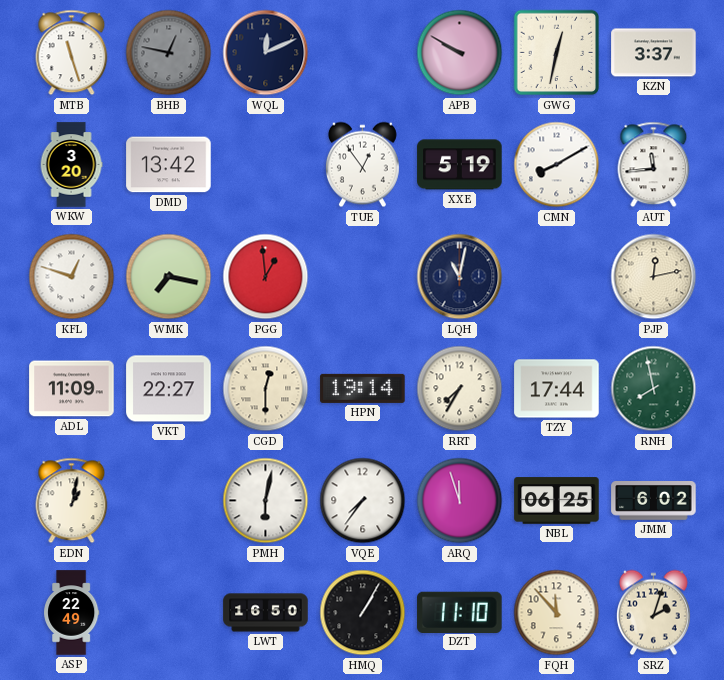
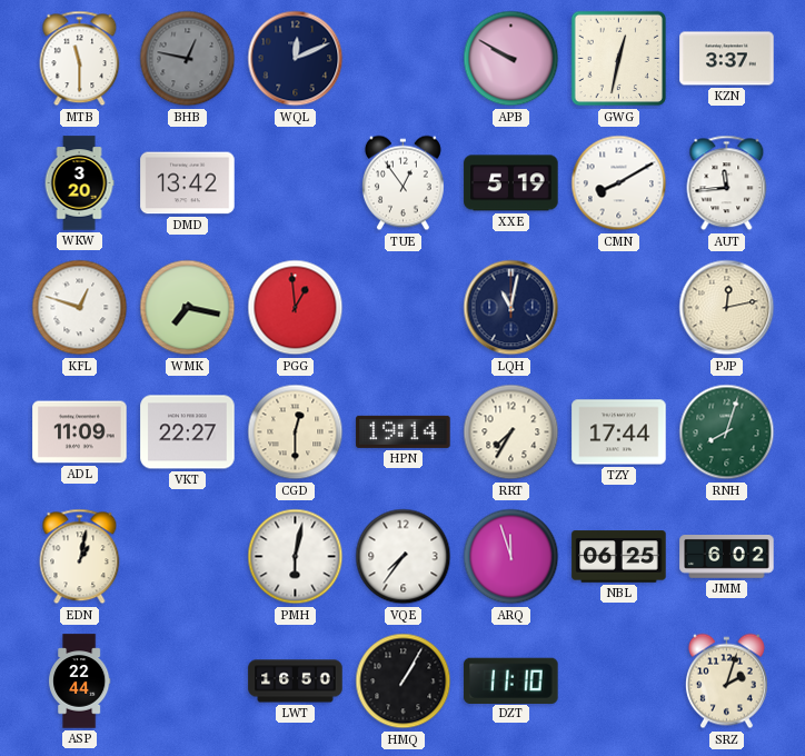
MTB: 11:27 -> 11:30 (80, 59)
RNH: 7:58 -> 8:03 (727, 432)
ASP: 22:49 -> 22:44 (80, 682)
FQH: 11:53 -> none (557, 613)
